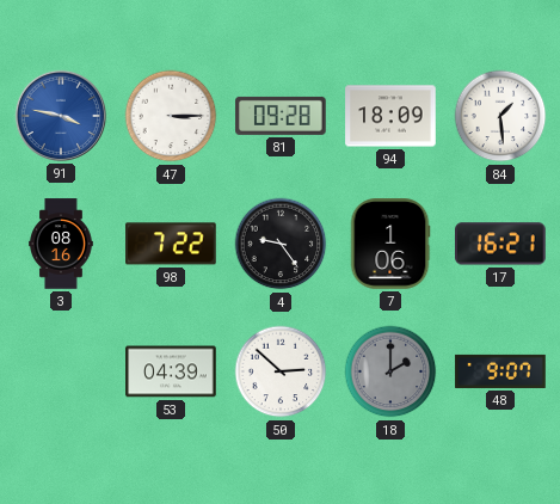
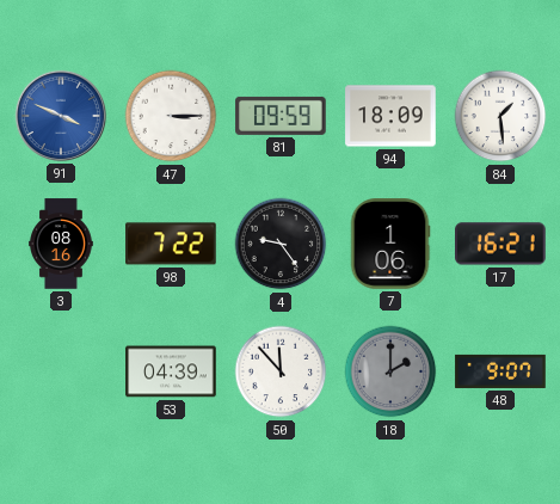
91: 3:47 -> 3:49 (61, 116)
81: 09:28 -> 09:59 (281, 116)
50: 2:52 -> 11:53 (281, 371)
